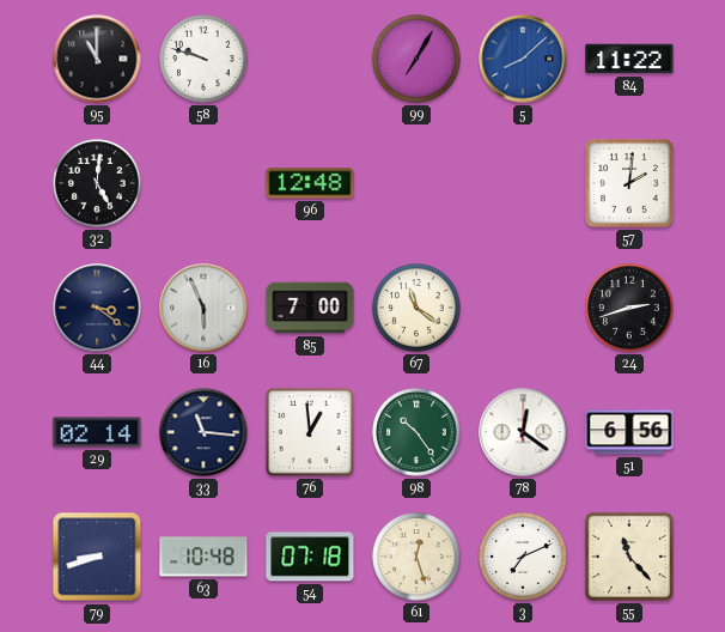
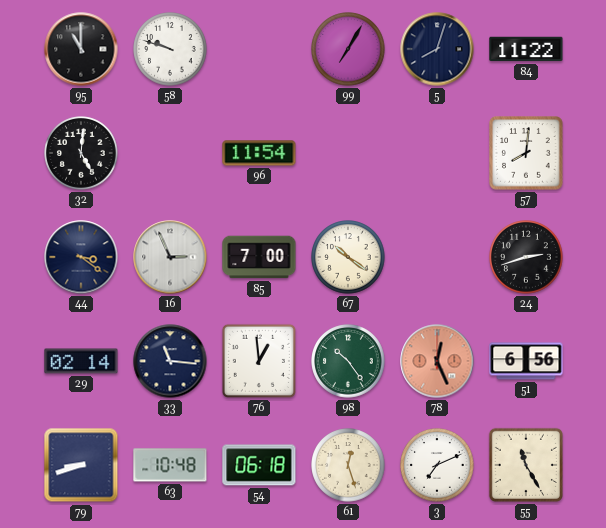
5: 8:08 -> 8:03 (437, 49)
5 dial: blue -> navy (437, 49)
96: 12:48 -> 11:54 (259, 153)
57: 2:01 -> 8:01 (526, 153)
16: 5:56 -> 2:56 (170, 257)
67: 11:21 -> 10:21 (348, 257)
78: 12:21 -> 12:26 (437, 361)
78 dial: white -> salmon (437, 361)
54: 07:18 -> 06:18 (259, 465)
55: 11:23 -> 11:25 (526, 465)
